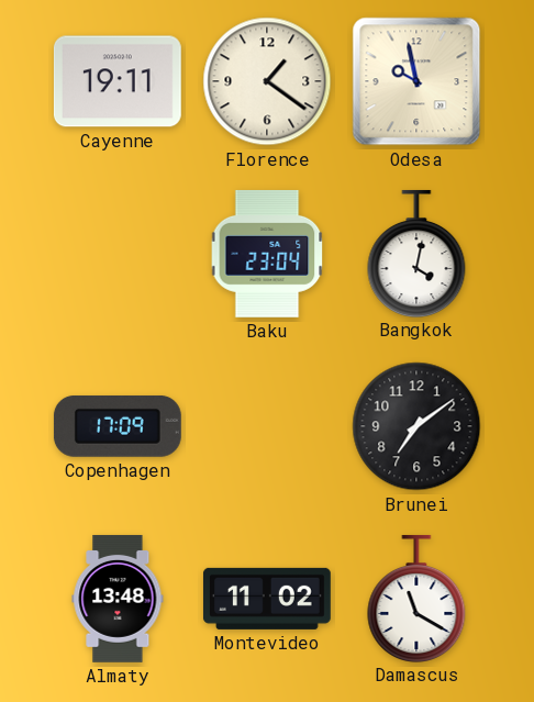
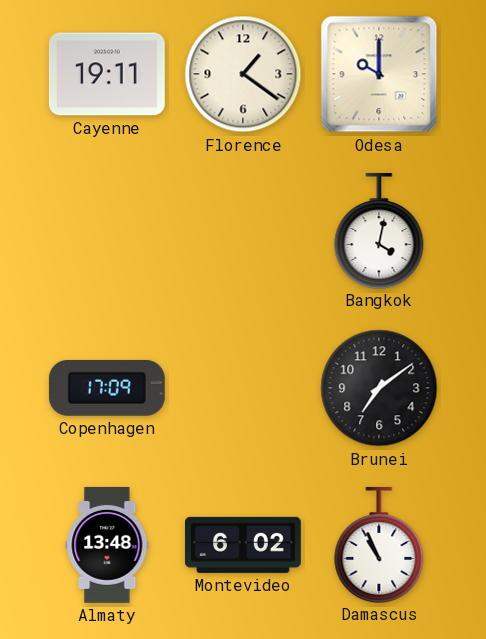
Odesa: 9:58 -> 10:00 (379, 74)
Baku: 23:04 -> none (267, 254)
Montevideo: 11:02 -> 6:02 (243, 545)
Damascus: 11:20 -> 10:56 (379, 544)
